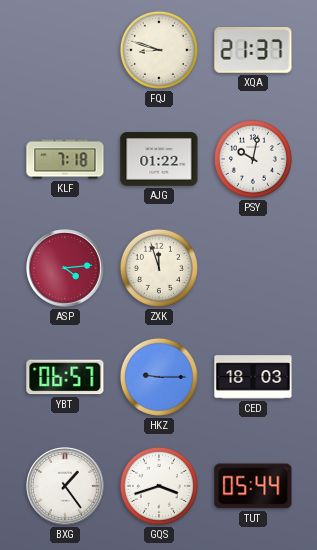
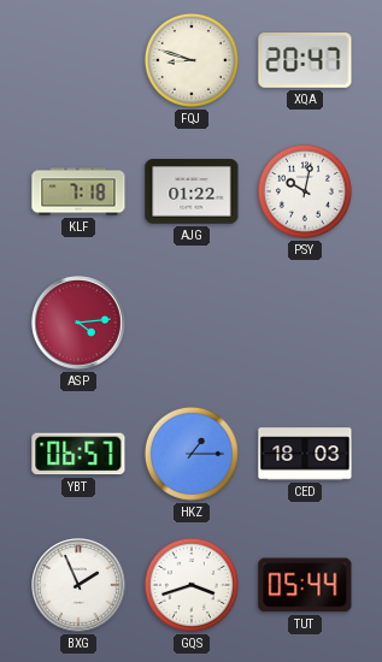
XQA: 21:37 -> 20:47 (305, 60)
ZXK: 11:57 -> none (159, 268)
HKZ: 9:15 -> 1:15 (192, 454)
BXG: 1:24 -> 1:56 (78, 585)
